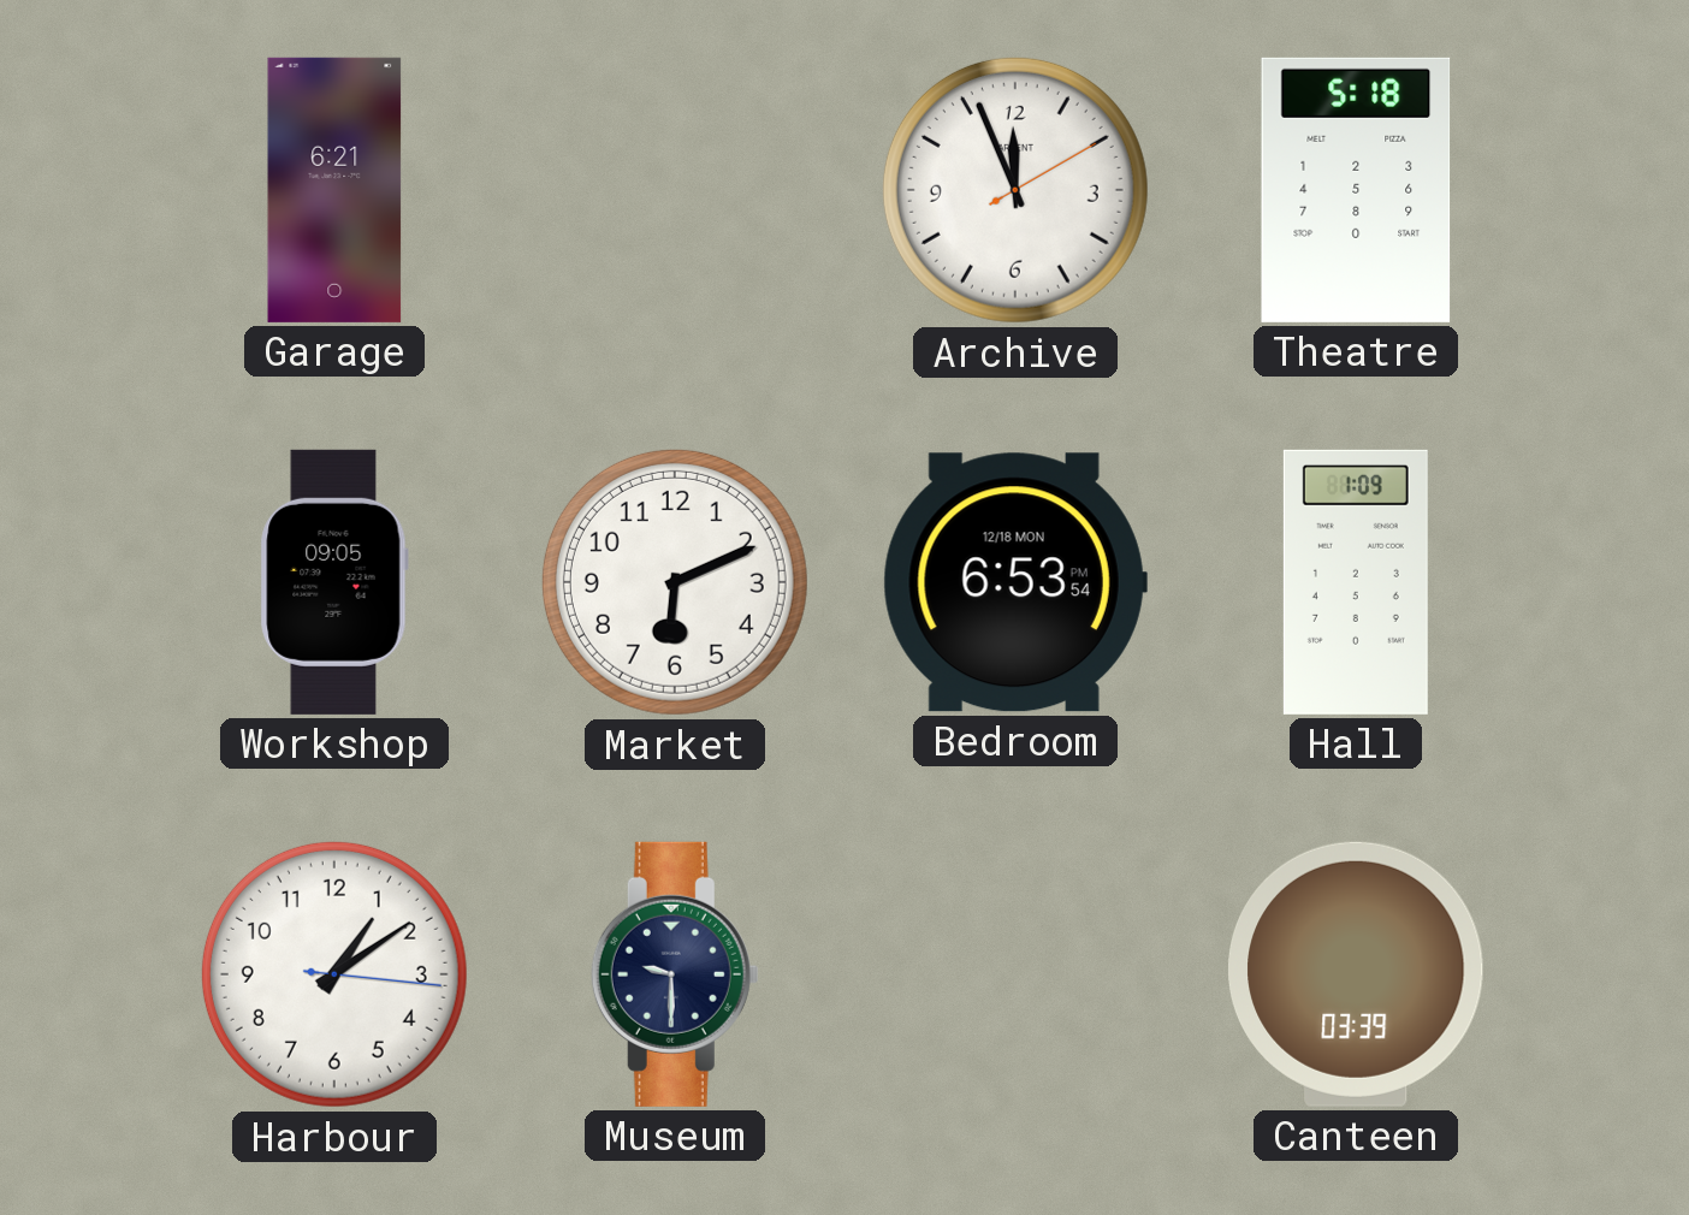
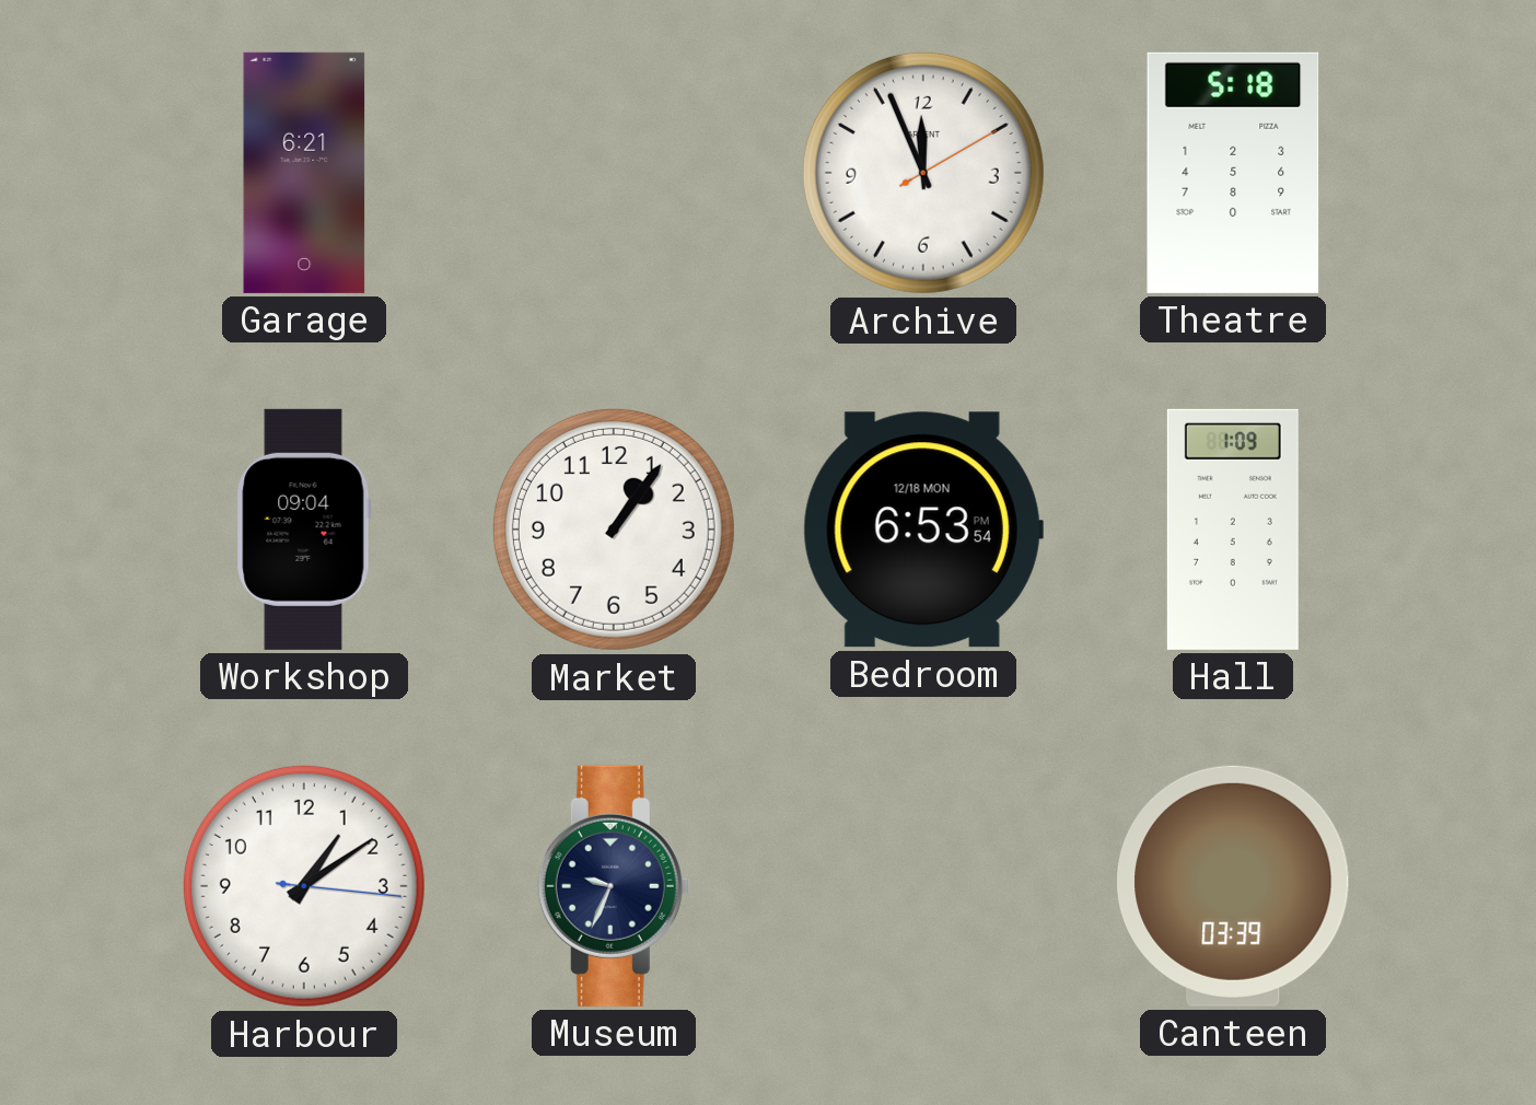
Workshop: 09:05 -> 09:04 (304, 530)
Market: 6:11 -> 1:06 (614, 530)
Museum: 9:30 -> 9:34 (614, 886)
